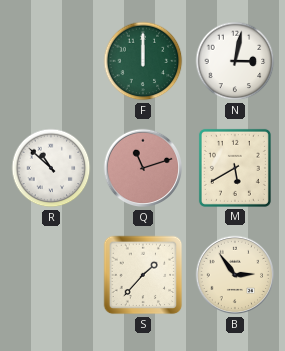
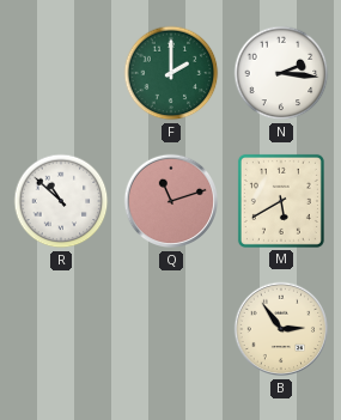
F: 12:00 -> 2:00 (171, 73)
N: 3:02 -> 2:16 (281, 73)
S: 1:37 -> none (143, 275)
